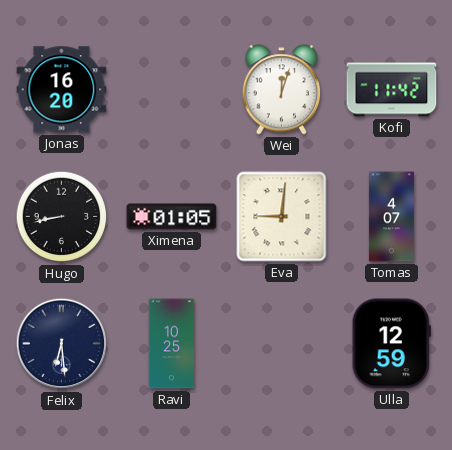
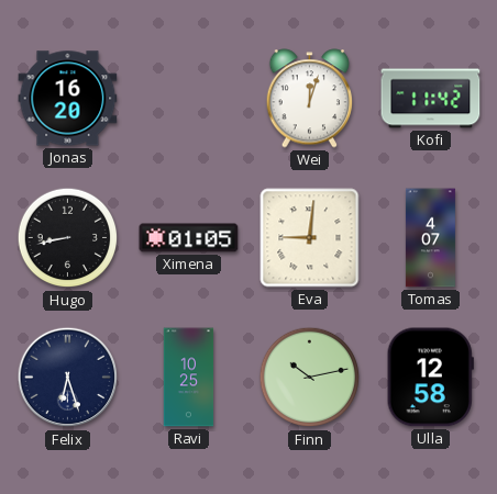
Felix: 6:29 -> 6:27 (68, 378)
Finn: none -> 10:13 (310, 378)
Ulla: 12:59 -> 12:58 (430, 378)
